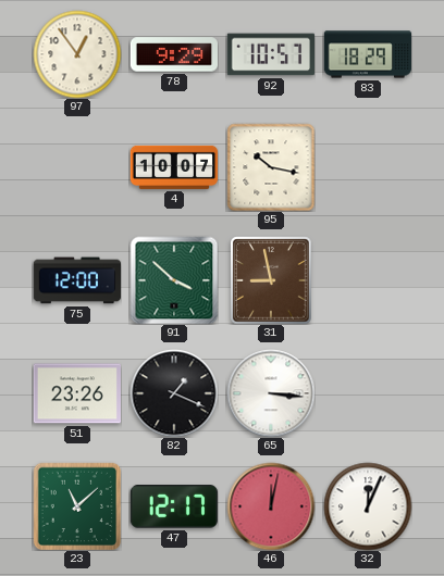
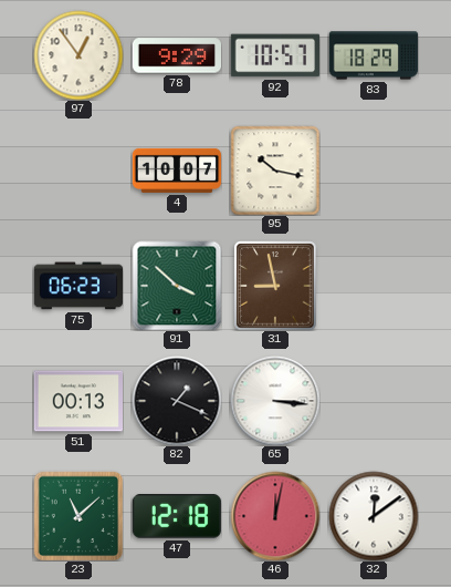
75: 12:00 -> 06:23 (77, 286)
51: 23:26 -> 00:13 (77, 401)
47: 12:17 -> 12:18 (177, 516)
32: 12:04 -> 12:09 (374, 516)
